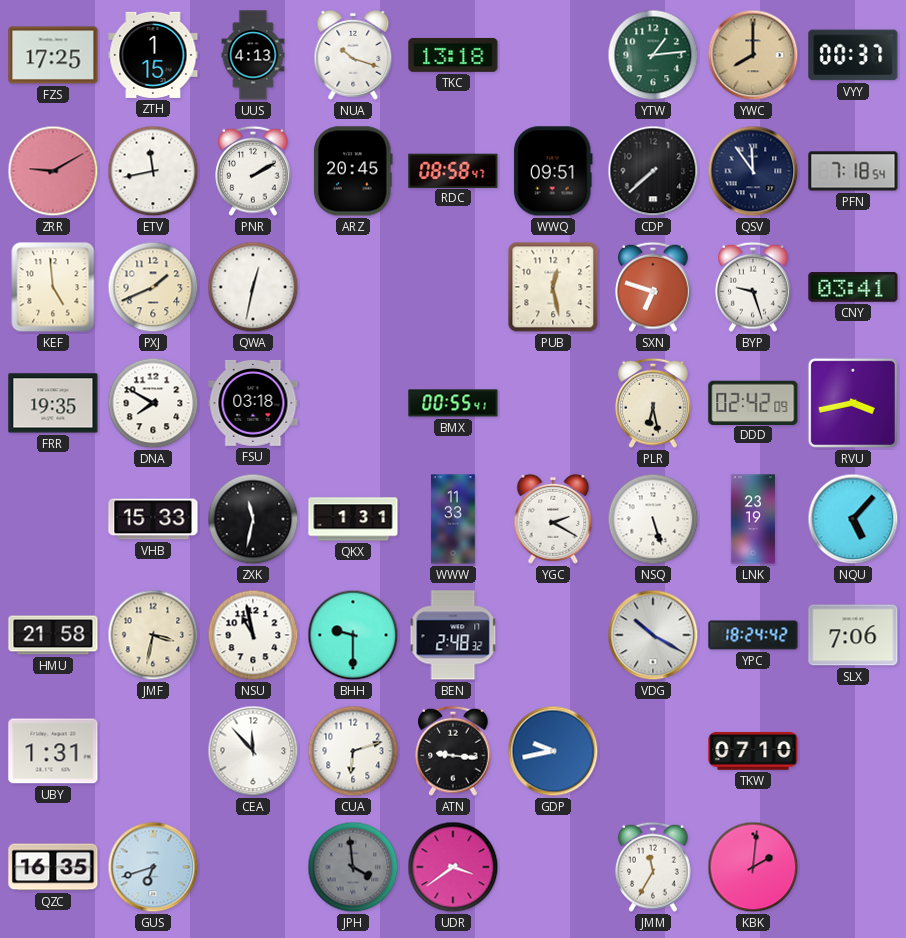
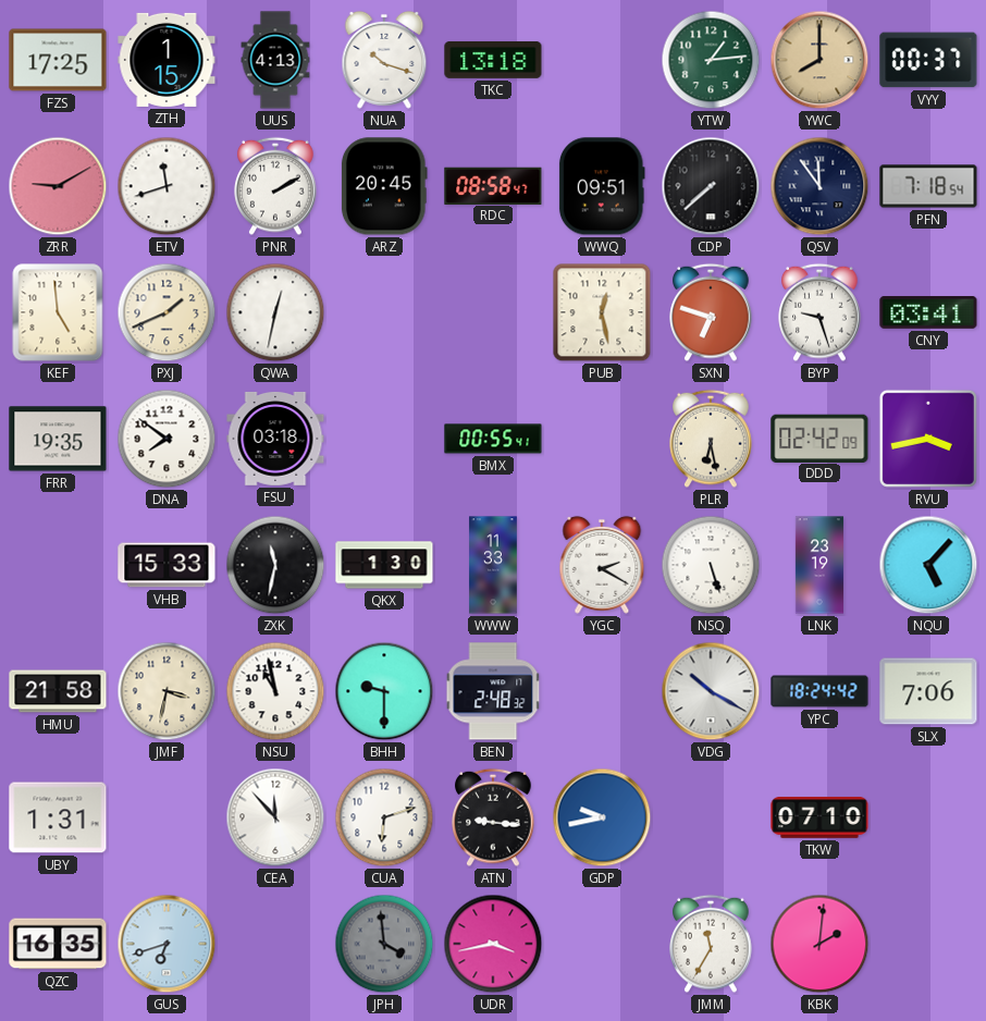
ETV: 11:43 -> 11:42 (167, 186)
DNA: 7:50 -> 7:51 (167, 439)
QKX: 1:31 -> 1:30 (384, 565)
UDR: 3:39 -> 3:43 (493, 944)
